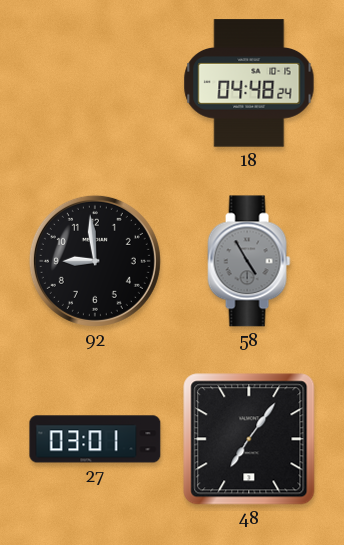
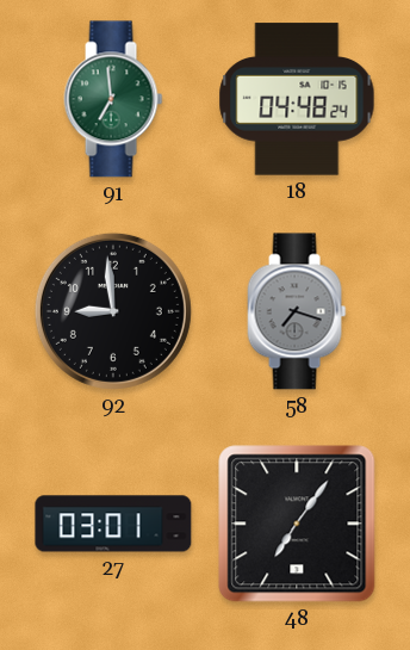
91: none -> 6:59 (113, 99)
58: 4:55 -> 7:18 (297, 311)
